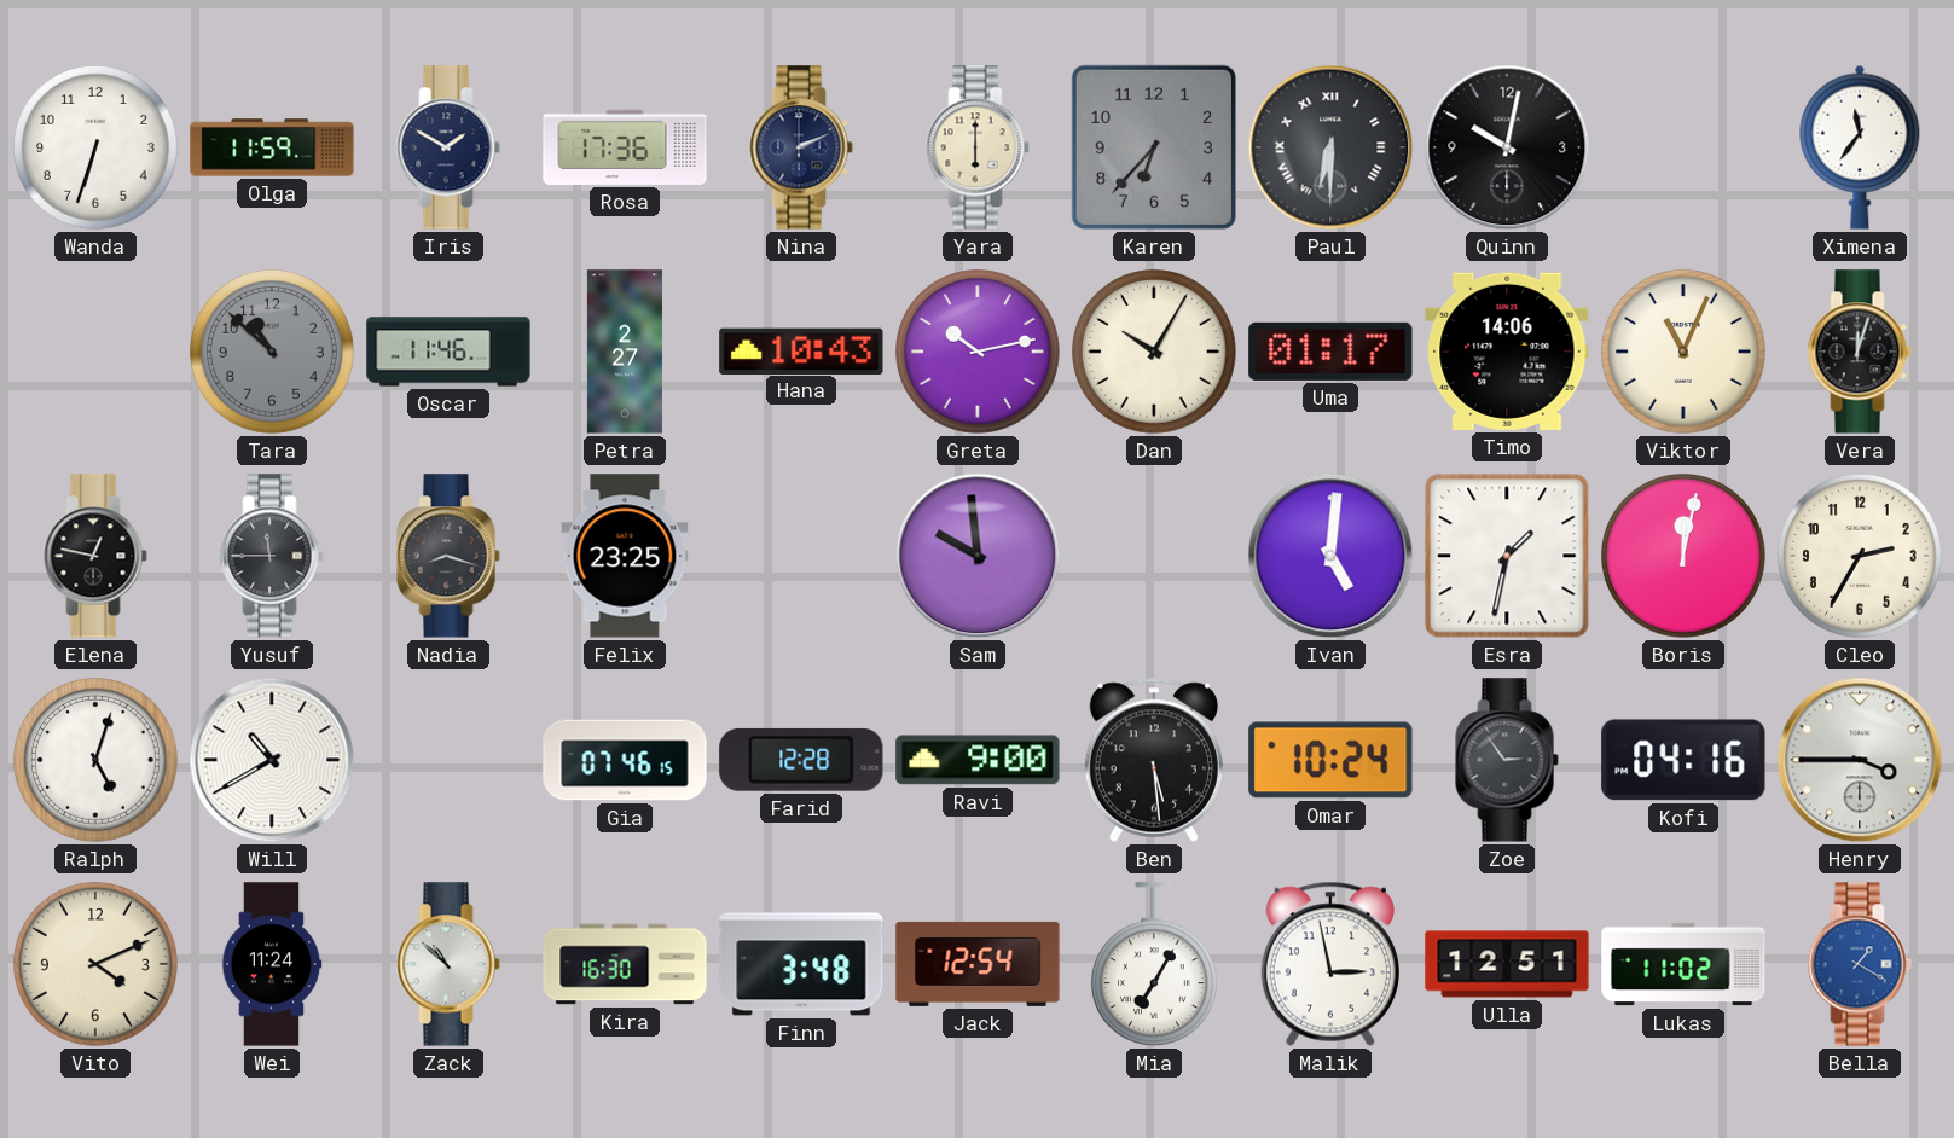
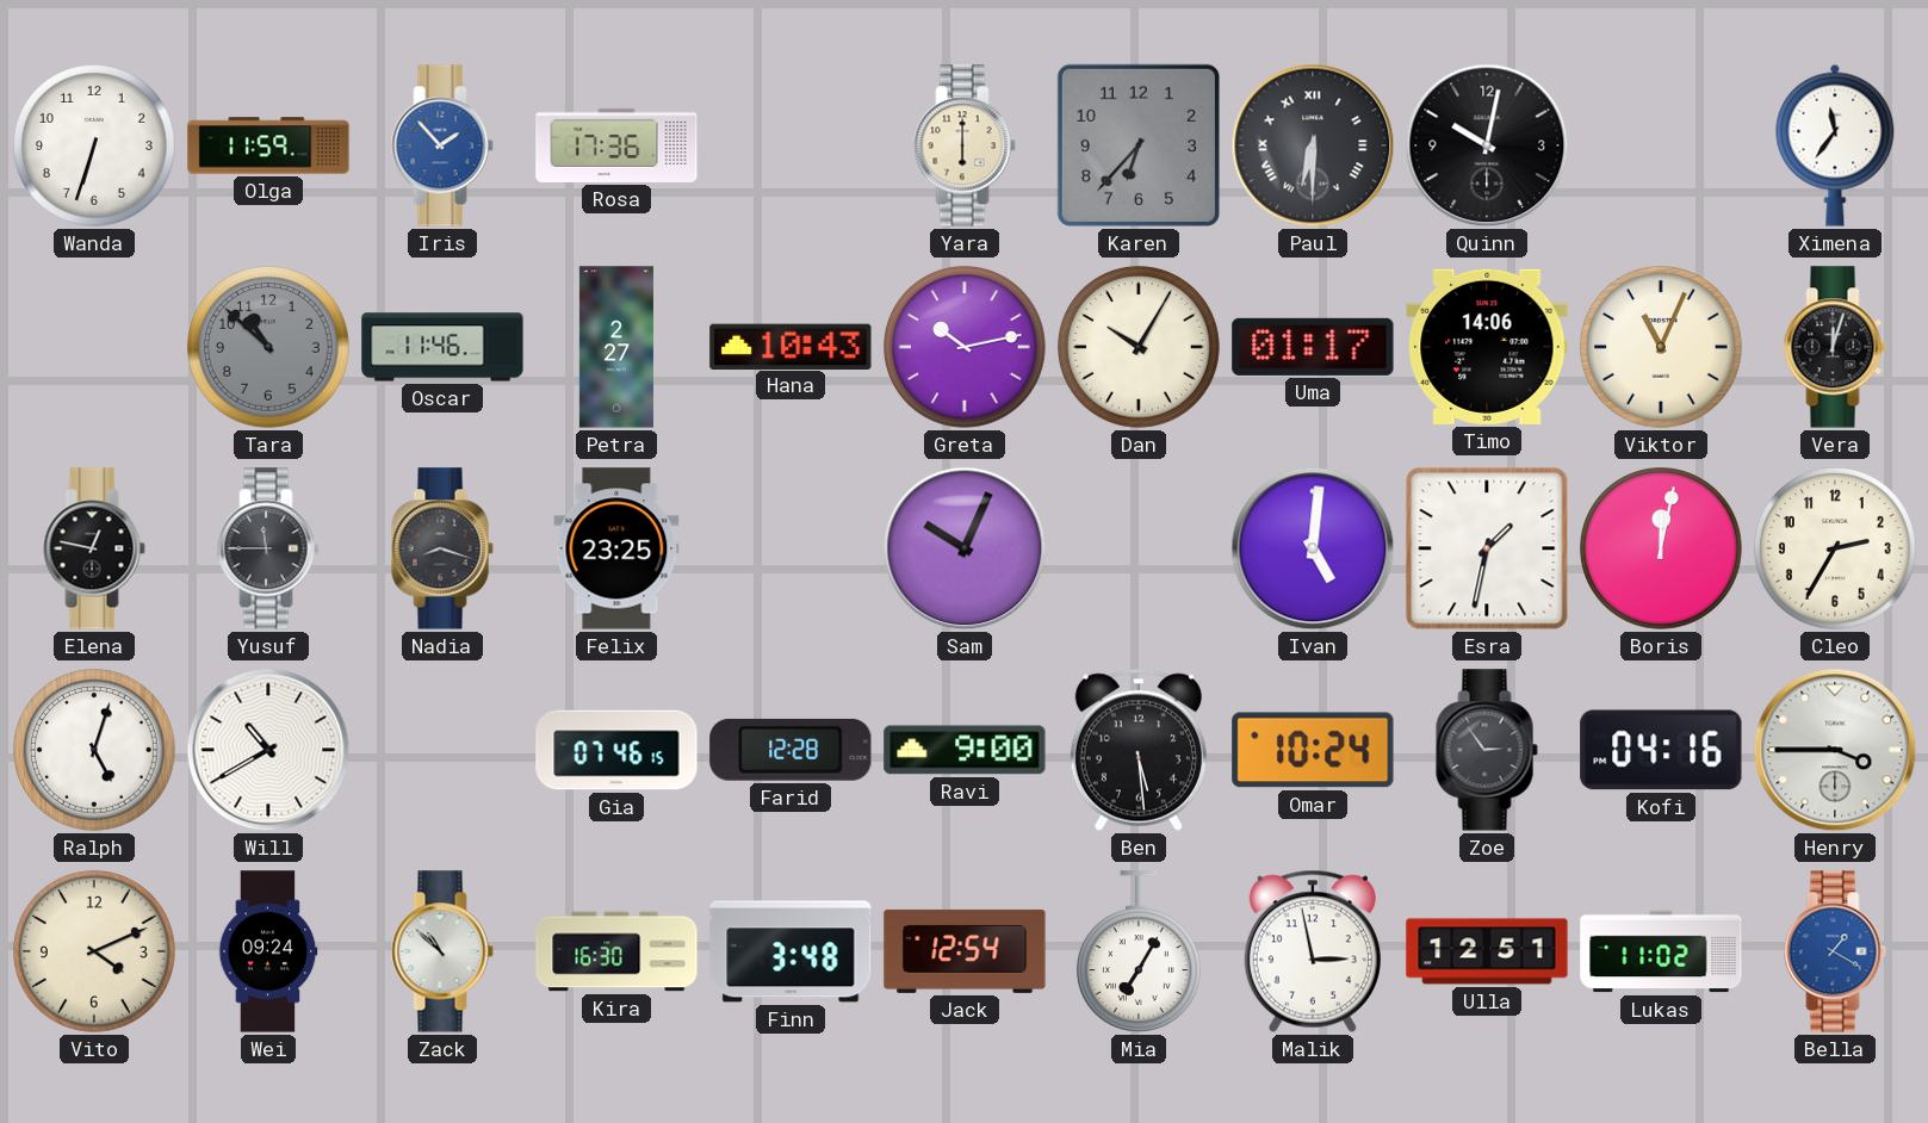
Iris: 1:50 -> 1:53 (442, 145)
Iris dial: navy -> blue (442, 145)
Nina: 2:11 -> none (801, 147)
Sam: 9:59 -> 10:04 (965, 548)
Wei: 11:24 -> 09:24 (268, 951)
